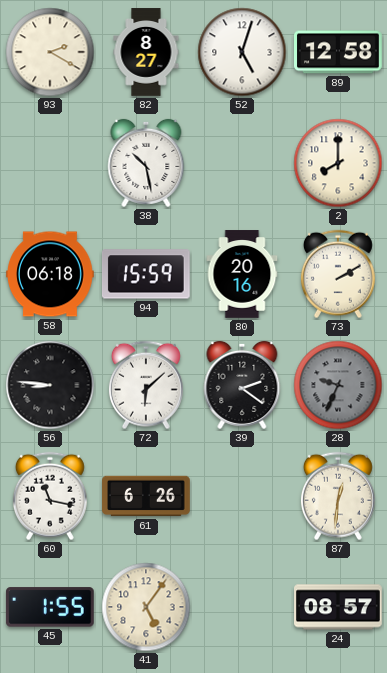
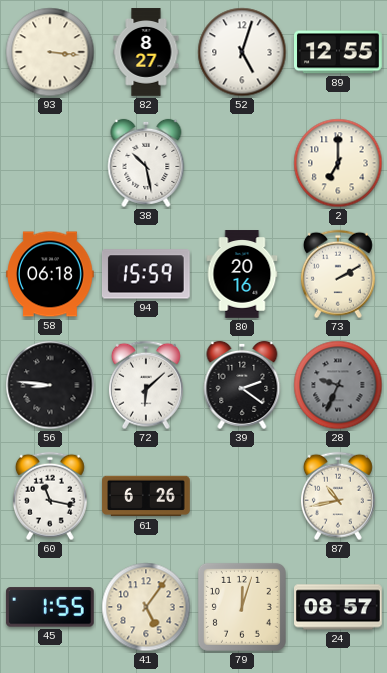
93: 2:20 -> 3:16 (50, 52)
89: 12:58 -> 12:55 (339, 52)
2: 8:00 -> 7:00 (338, 163)
87: 12:31 -> 10:43 (338, 496)
79: none -> 12:03 (242, 607)
